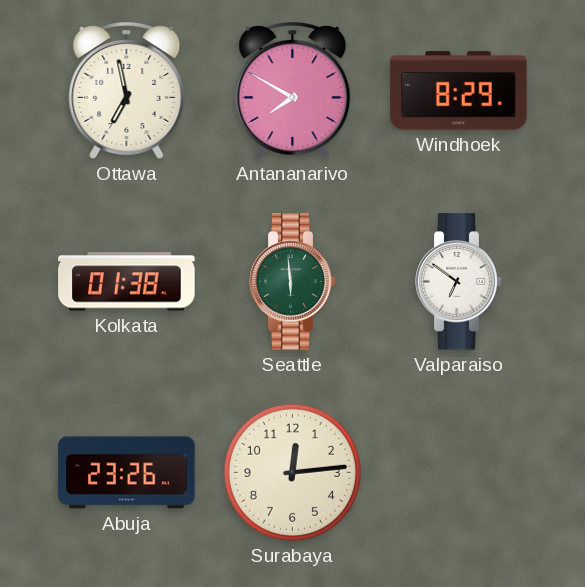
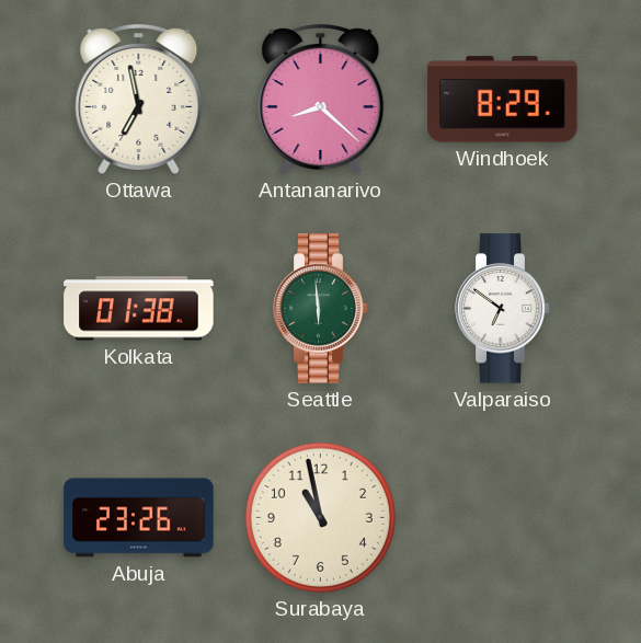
Antananarivo: 7:50 -> 8:22 (321, 99)
Surabaya: 12:14 -> 10:58 (320, 517)
